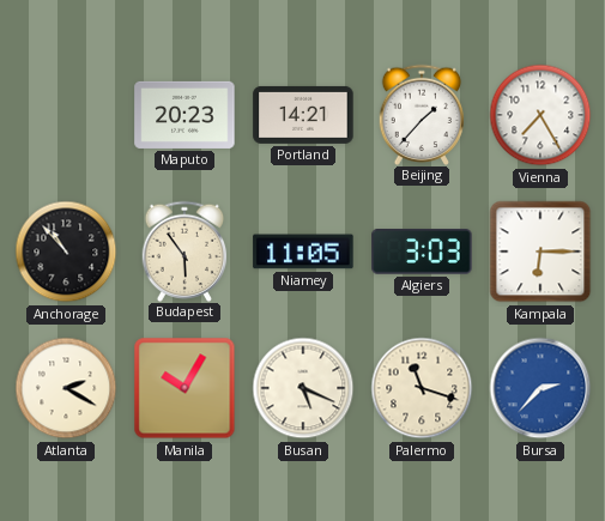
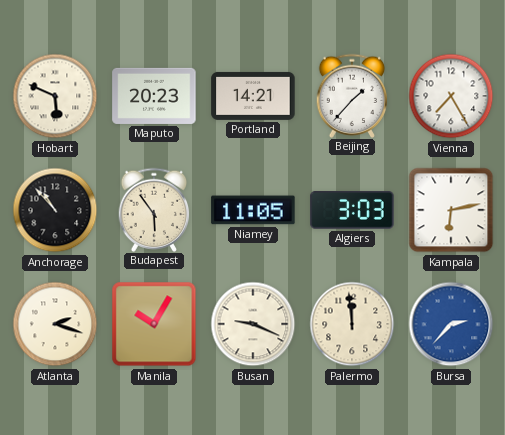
Hobart: none -> 5:49 (55, 96)
Kampala: 6:15 -> 6:13 (451, 210)
Atlanta: 2:20 -> 2:18 (55, 324)
Busan: 5:19 -> 9:19 (253, 324)
Palermo: 11:18 -> 11:59 (352, 324)
